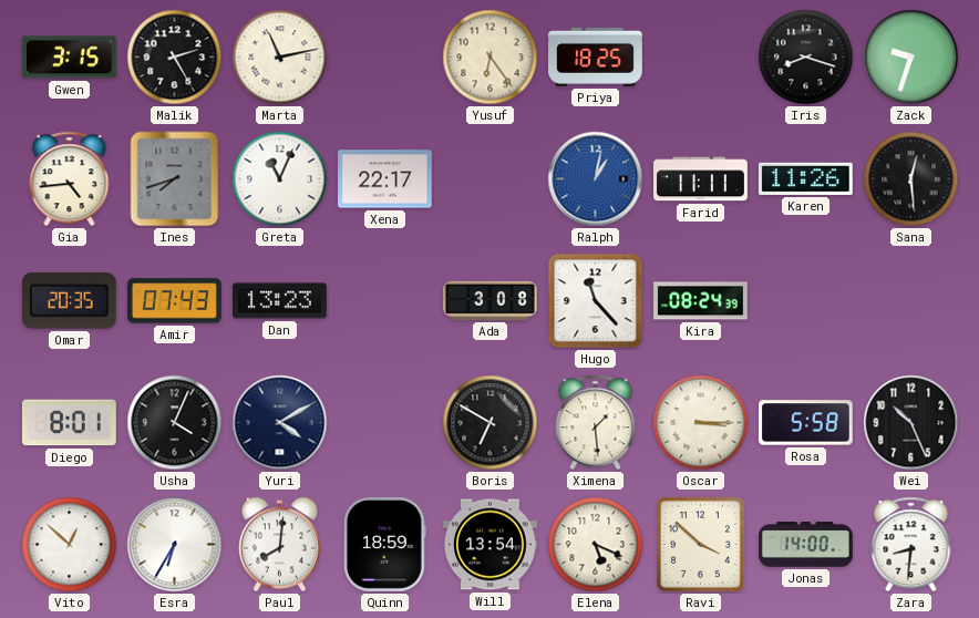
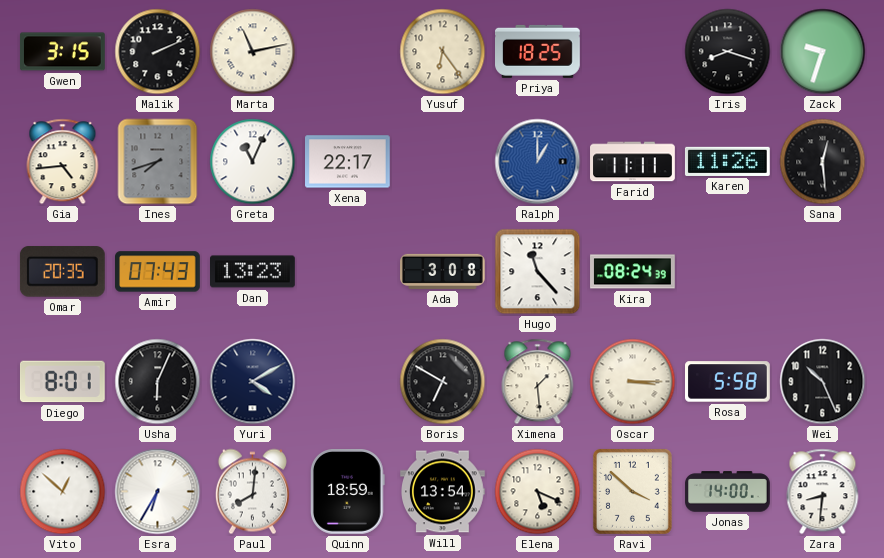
Malik: 2:25 -> 2:11 (158, 52)
Ralph: 1:02 -> 1:00 (538, 162)
Usha: 4:04 -> 6:04 (158, 382)
